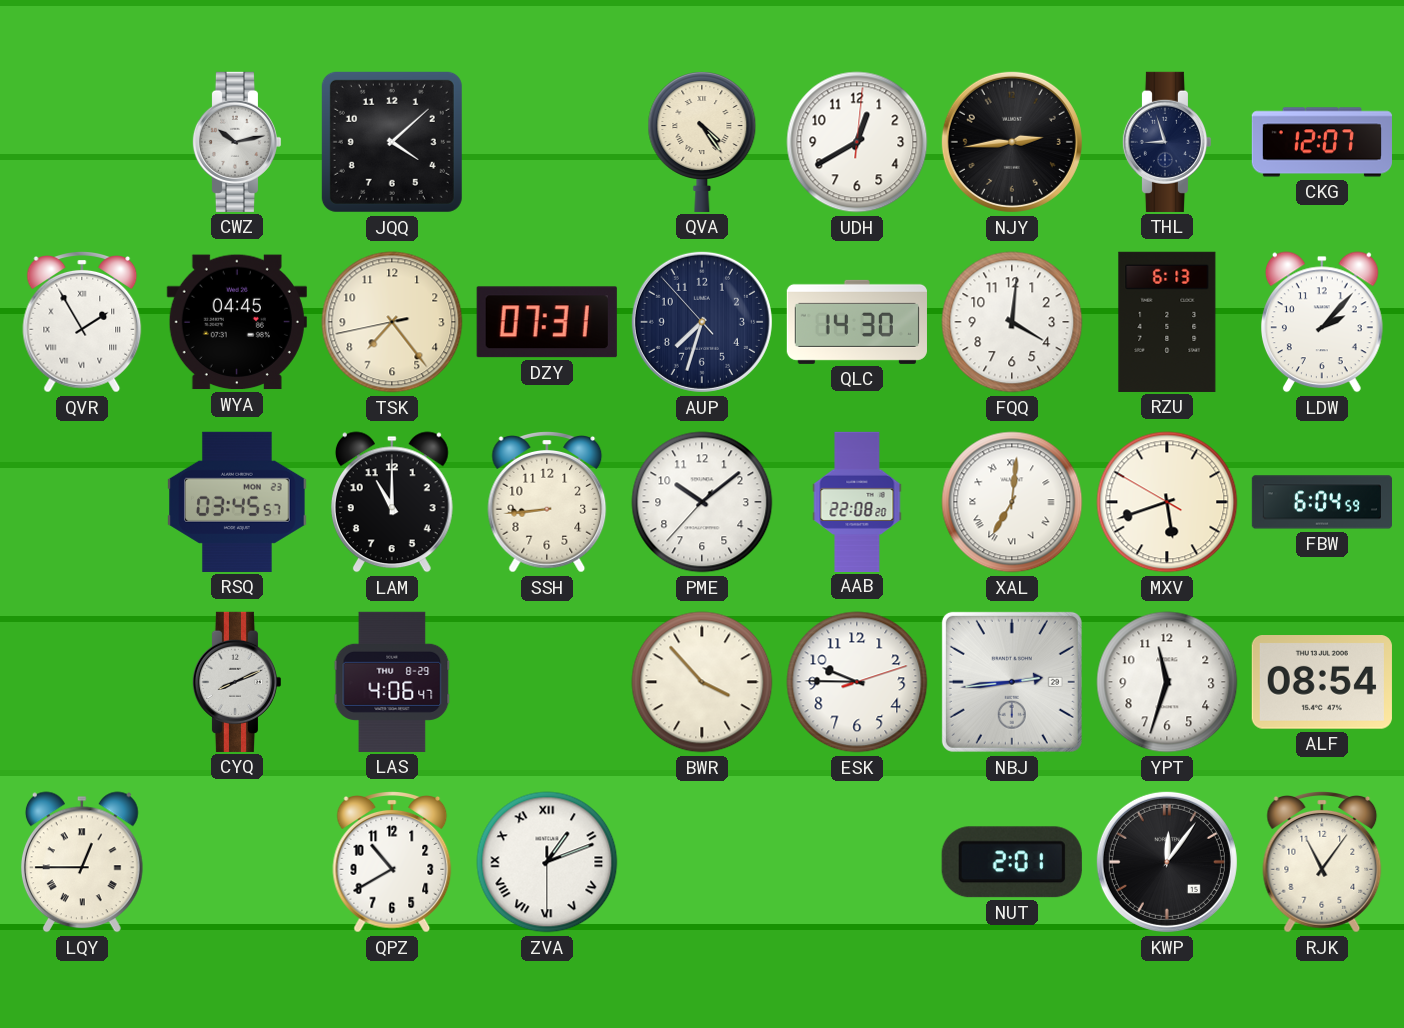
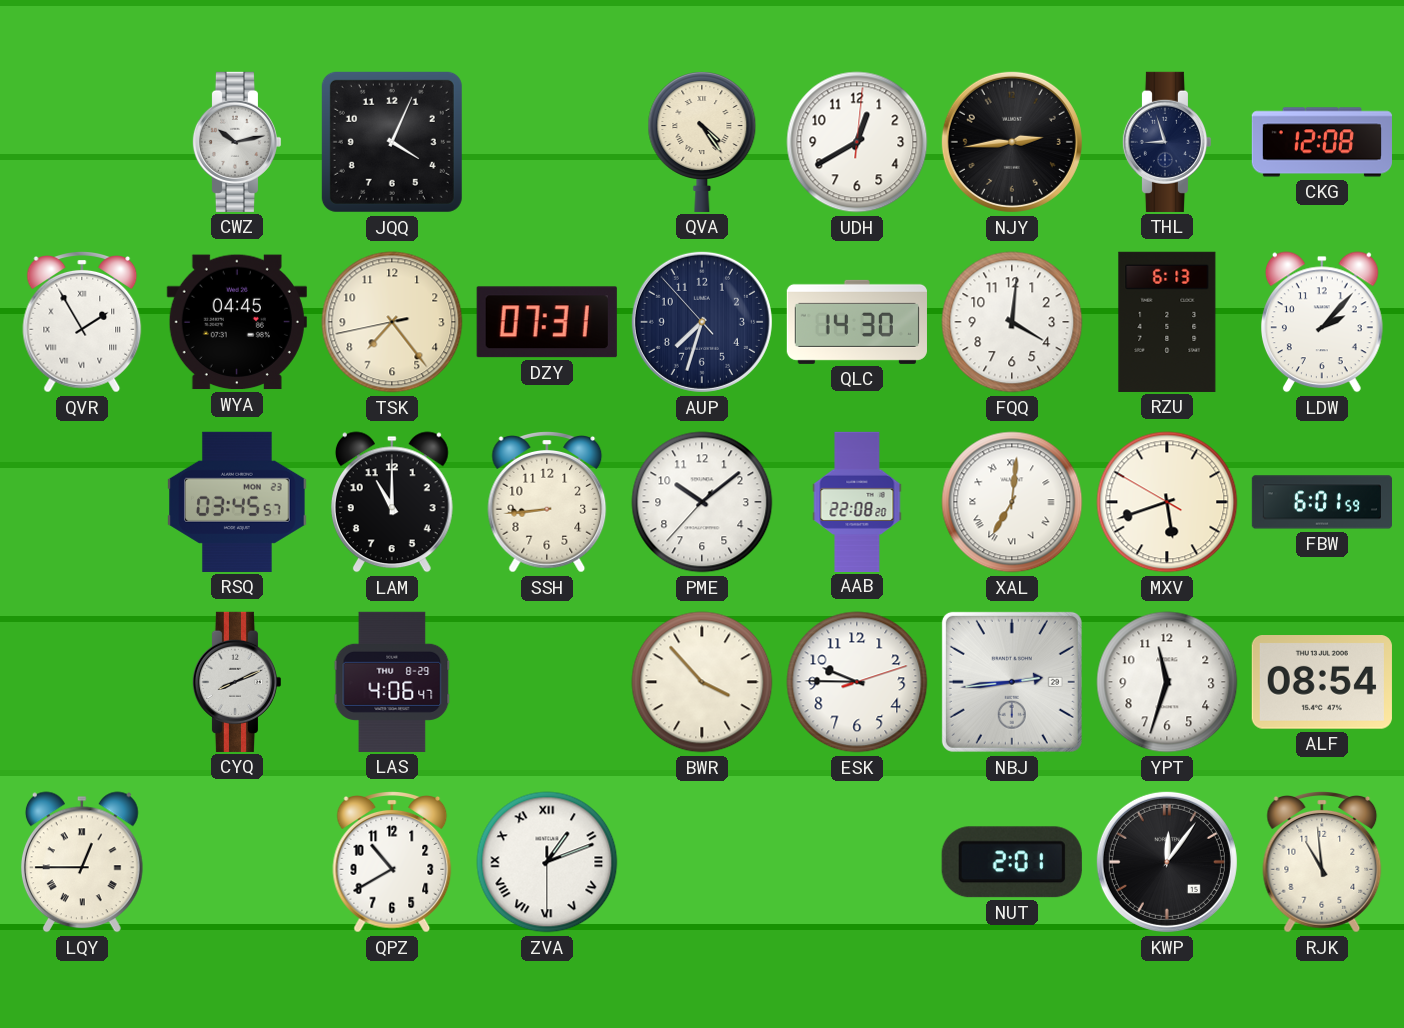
JQQ: 4:08 -> 4:04 (392, 142)
CKG: 12:07 -> 12:08 (1322, 142)
FBW: 6:04 -> 6:01 (1321, 502)
RJK: 11:06 -> 10:59 (1322, 863)
